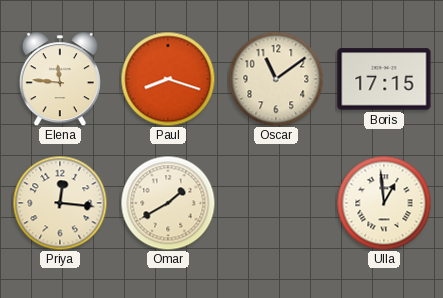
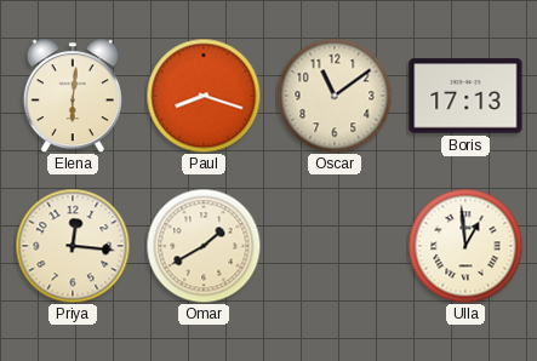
Elena: 11:46 -> 6:01 (73, 96)
Boris: 17:15 -> 17:13 (465, 96)
